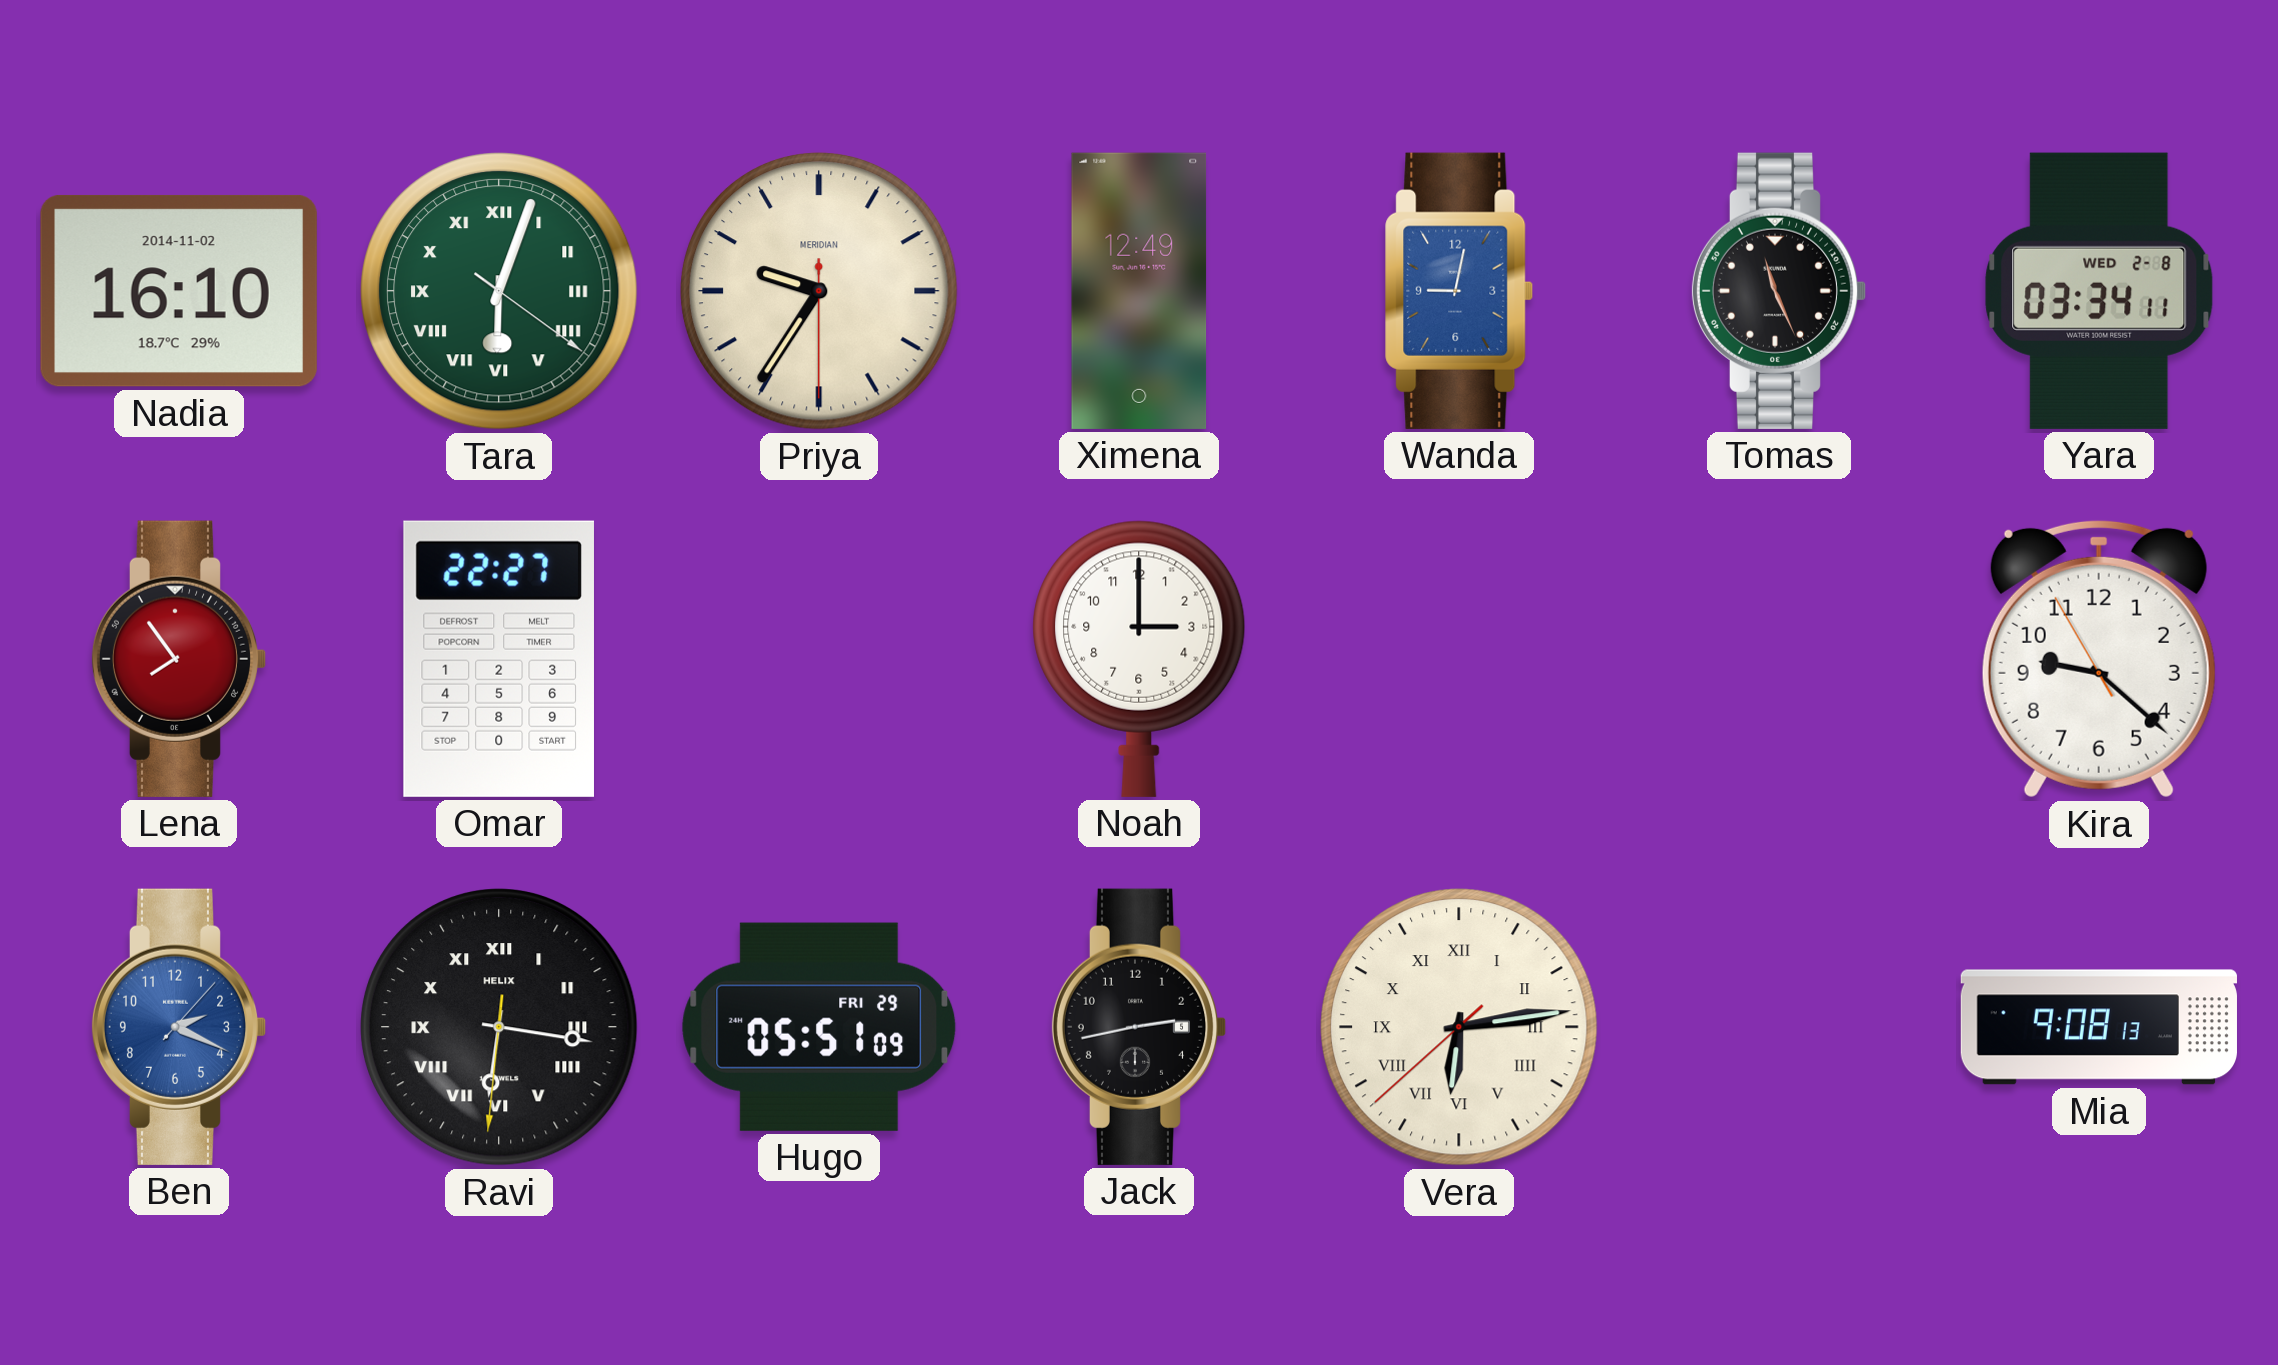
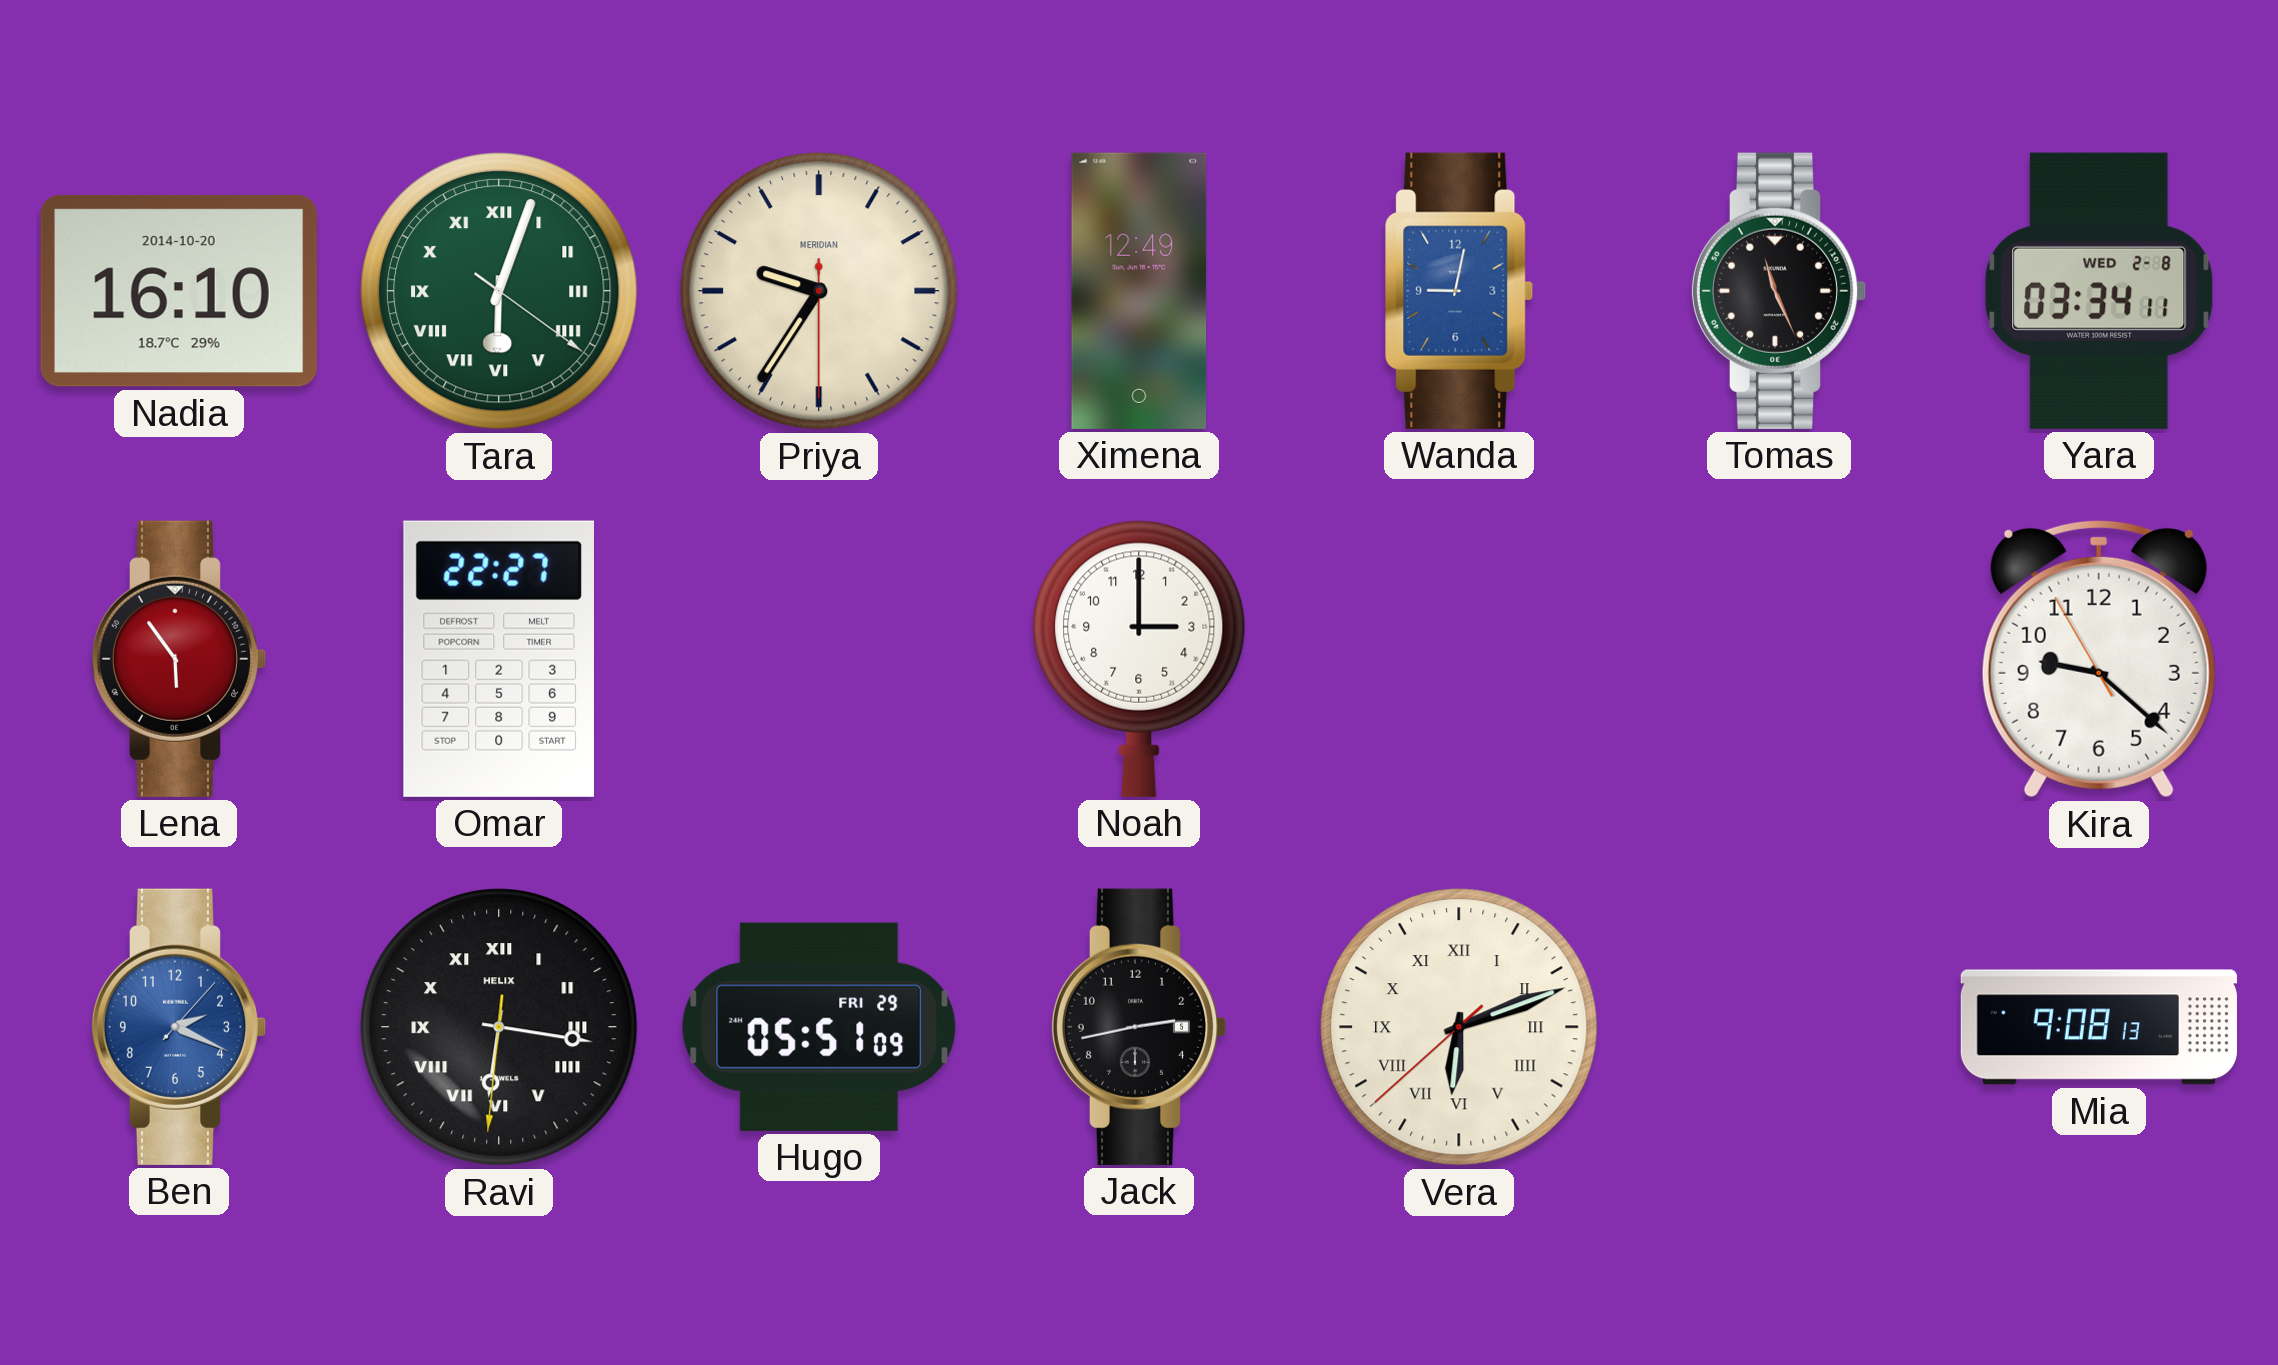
Nadia date: 2014-11-02 -> 2014-10-20 (179, 291)
Lena: 7:54 -> 5:54 (179, 659)
Vera: 6:13 -> 6:11 (1460, 1028)
